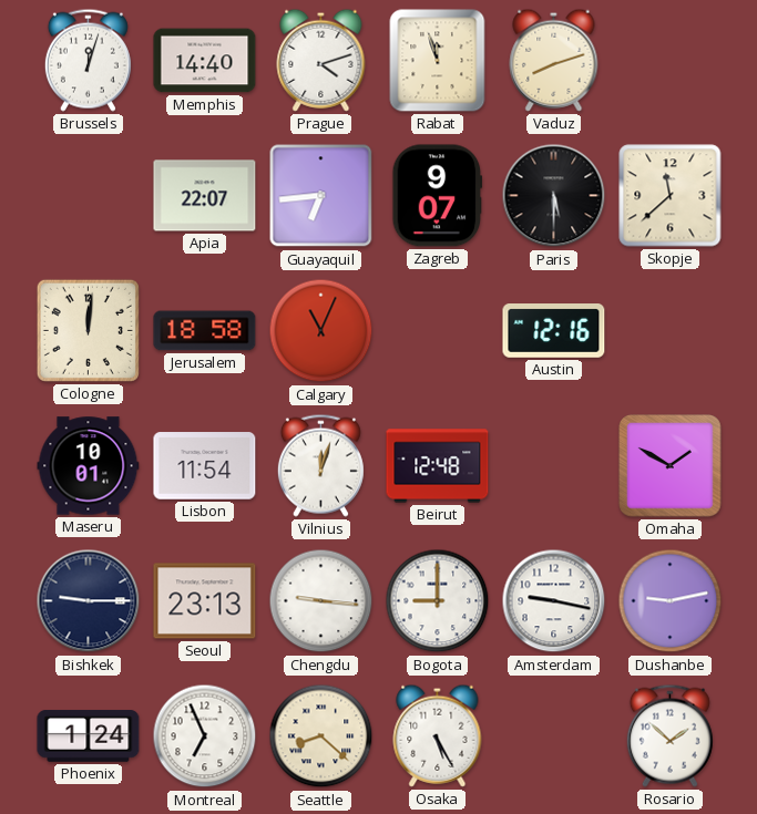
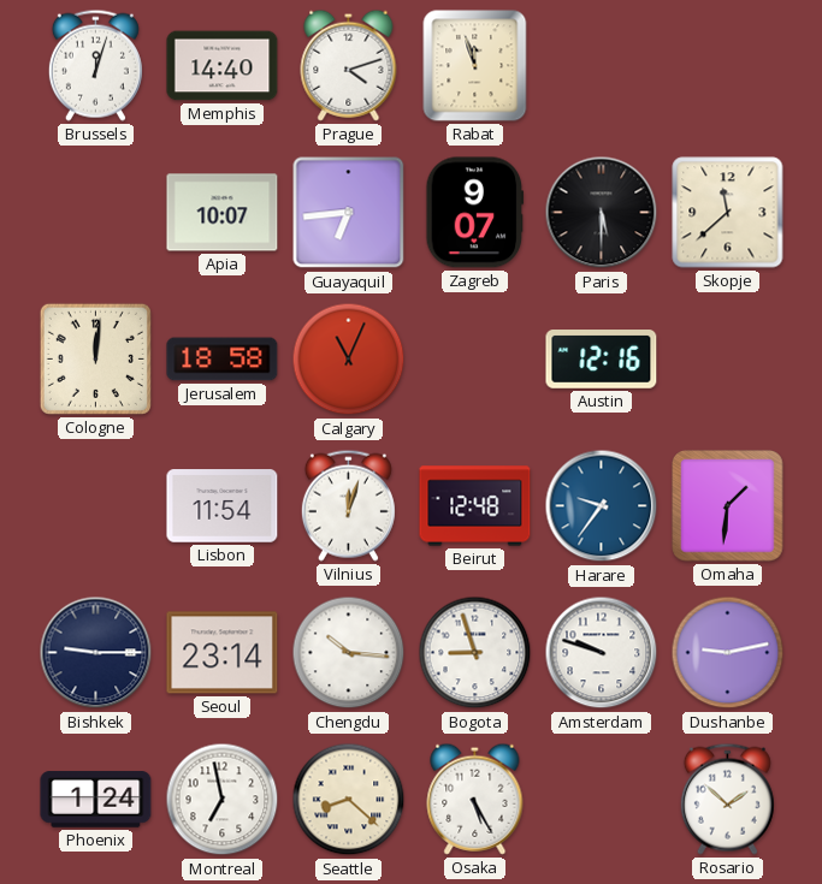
Vaduz: 8:12 -> none (554, 60)
Apia: 22:07 -> 10:07 (223, 213)
Maseru: 10:01 -> none (89, 466)
Harare: none -> 9:36 (602, 506)
Omaha: 1:50 -> 1:31 (728, 506)
Seoul: 23:13 -> 23:14 (223, 653)
Chengdu: 9:16 -> 10:16 (349, 653)
Bogota: 9:00 -> 8:57 (475, 653)
Amsterdam: 9:17 -> 9:48 (602, 653)
Montreal: 6:56 -> 6:58 (223, 800)
